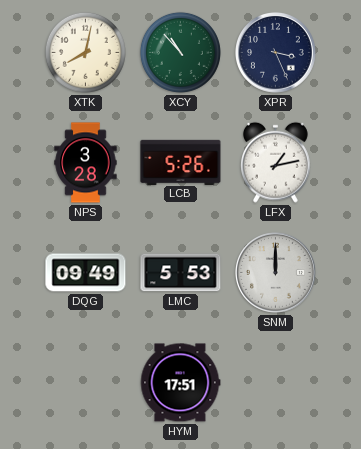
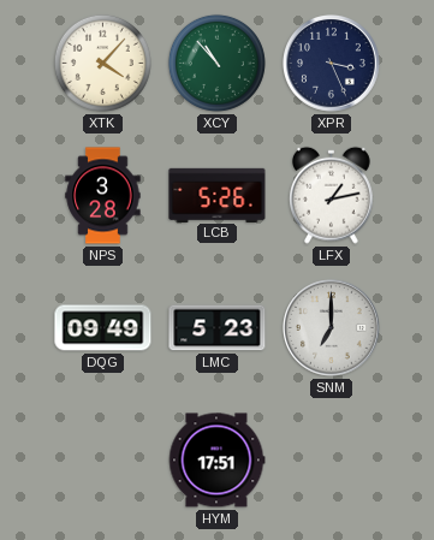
XTK: 8:02 -> 4:07 (102, 63)
LMC: 5:53 -> 5:23 (218, 328)
SNM: 12:00 -> 7:00 (332, 328)
